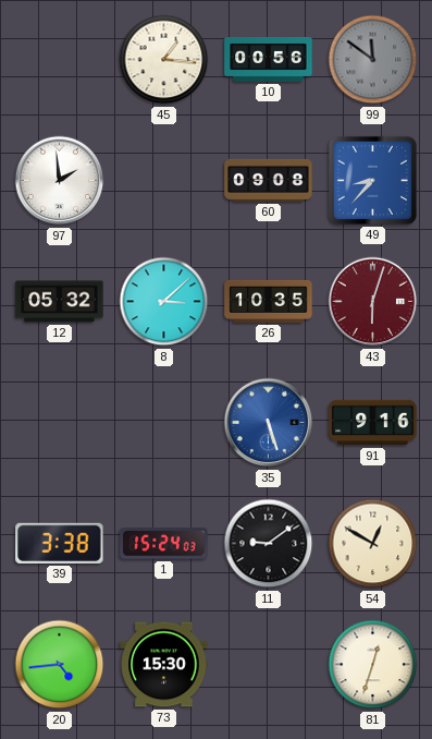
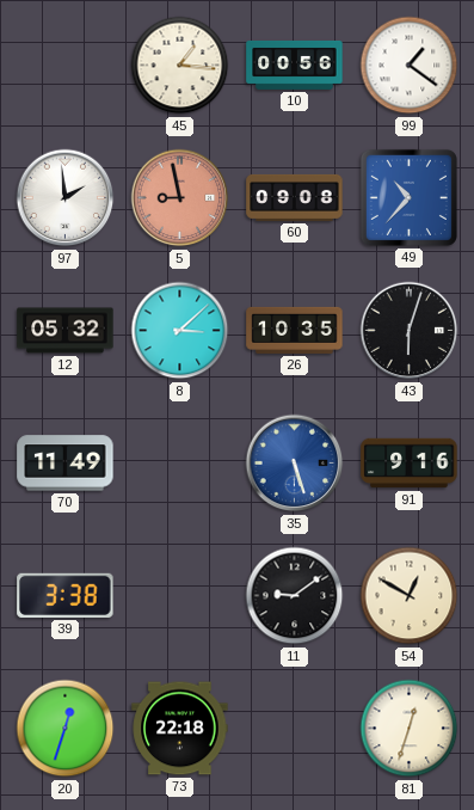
99: 11:51 -> 1:21 (410, 66)
99 dial: grey -> white (410, 66)
5: none -> 8:58 (180, 198)
49: 8:37 -> 10:37 (408, 197)
43 dial: burgundy -> black (410, 331)
70: none -> 11:49 (66, 464)
1: 15:24 -> none (164, 544)
20: 4:44 -> 12:33 (66, 729)
73: 15:30 -> 22:18 (180, 729)
